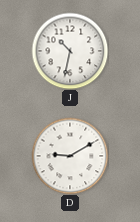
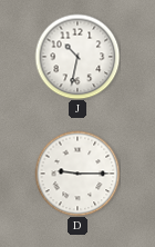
D: 9:10 -> 9:15 (77, 174)
